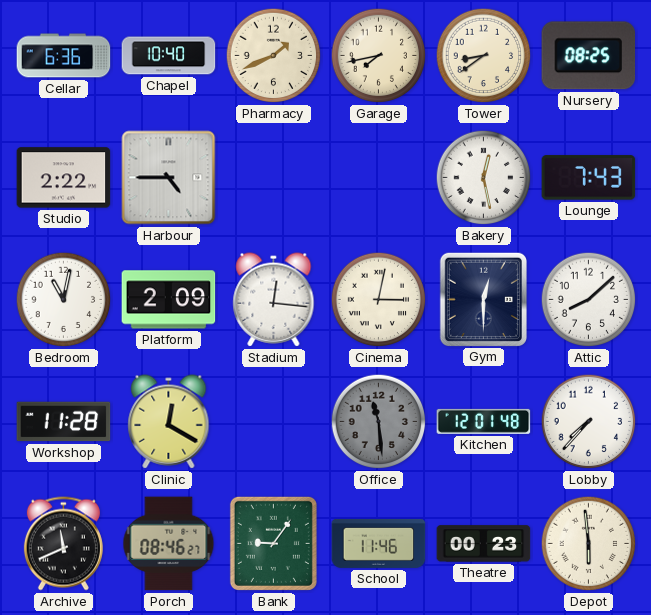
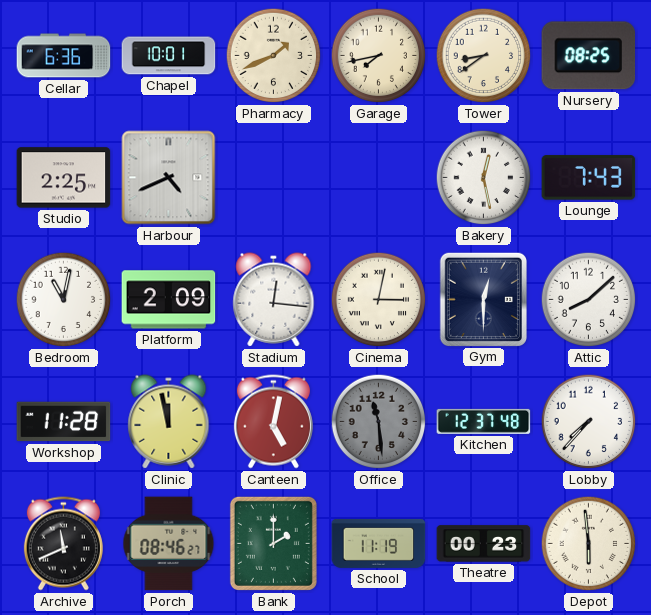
Chapel: 10:40 -> 10:01 (169, 56)
Studio: 2:22 -> 2:25 (64, 178)
Harbour: 4:45 -> 4:41 (169, 178)
Clinic: 12:20 -> 11:58 (169, 422)
Canteen: none -> 5:02 (273, 422)
Kitchen: 12:01 -> 12:37 (484, 421)
Bank: 9:06 -> 2:00 (273, 543)
School: 11:46 -> 11:19 (379, 543)
